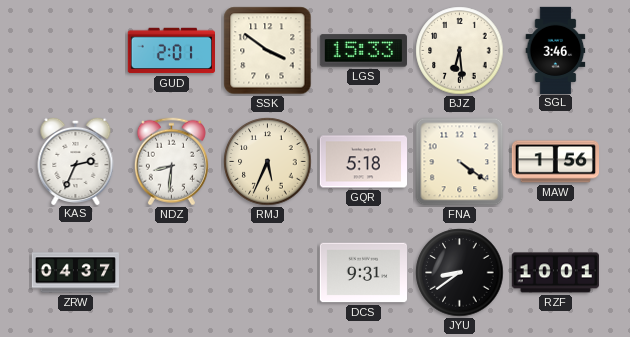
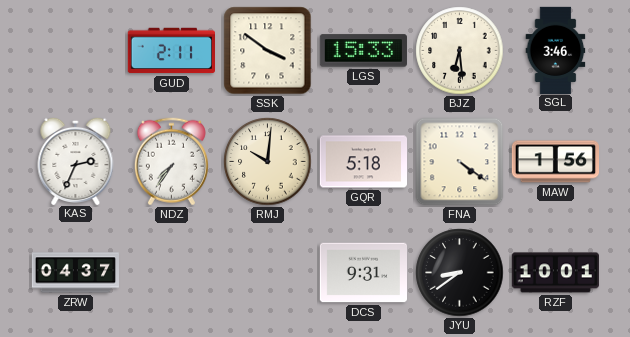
GUD: 2:01 -> 2:11 (171, 51)
NDZ: 8:31 -> 7:36 (171, 162)
RMJ: 5:34 -> 10:01 (268, 162)
